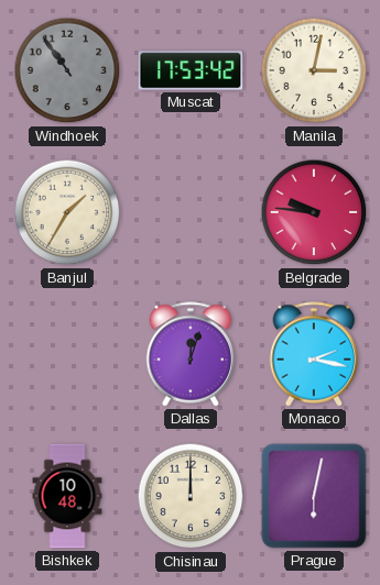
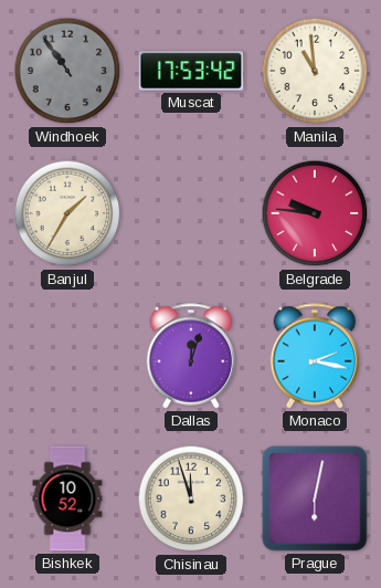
Manila: 3:02 -> 10:59 (315, 71)
Bishkek: 10:48 -> 10:52 (67, 498)
Chisinau: 12:00 -> 11:57 (191, 498)
